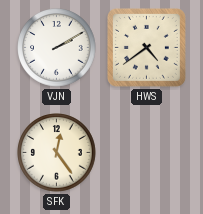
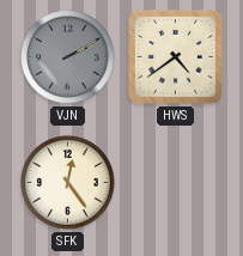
VJN dial: white -> grey (68, 57)
